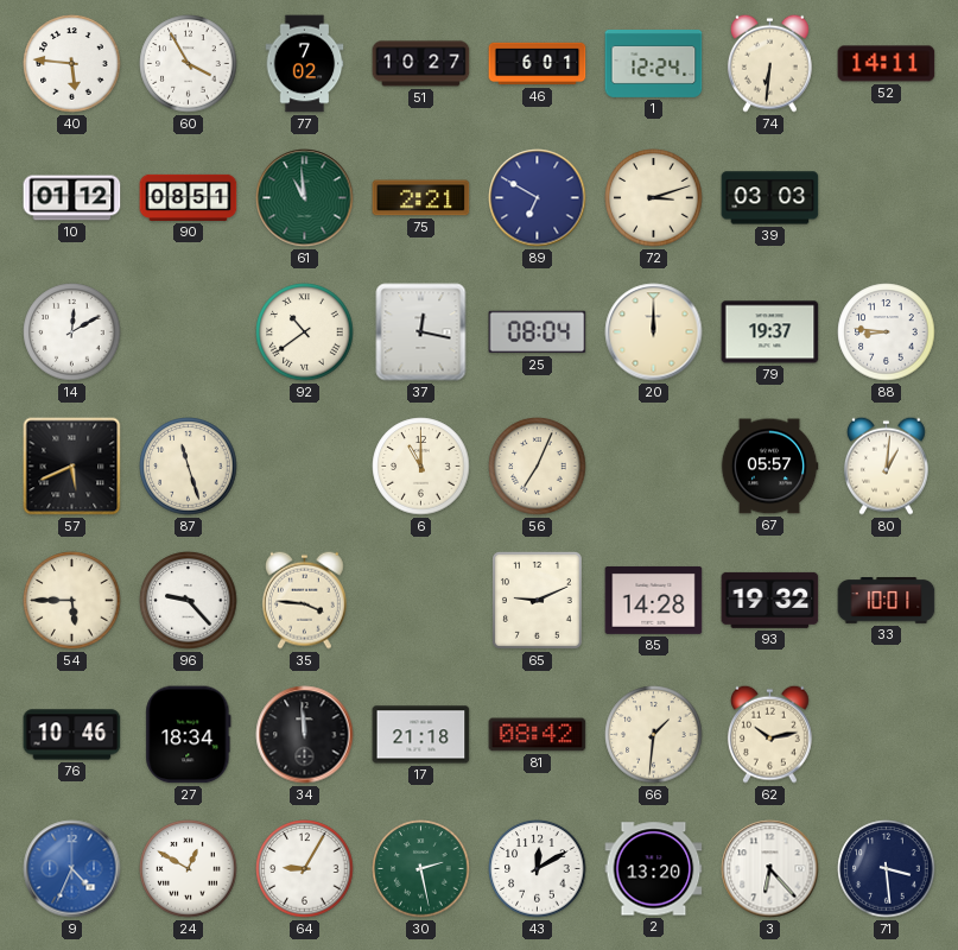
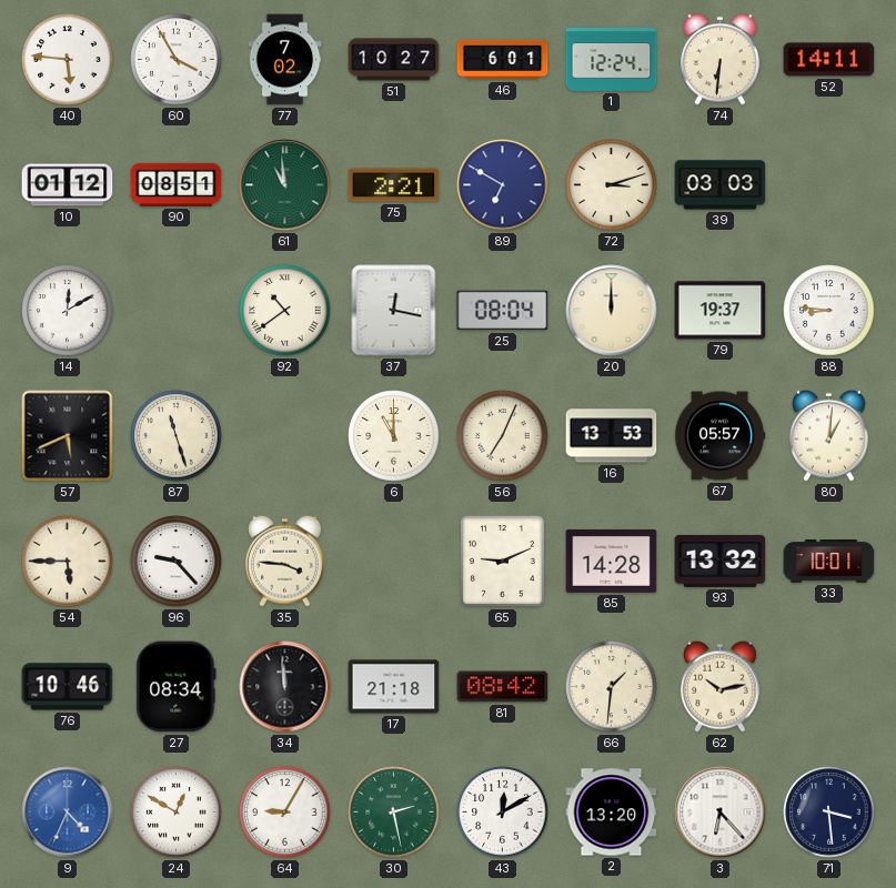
16: none -> 13:53 (612, 436)
93: 19:32 -> 13:32 (721, 561)
27: 18:34 -> 08:34 (177, 687)
